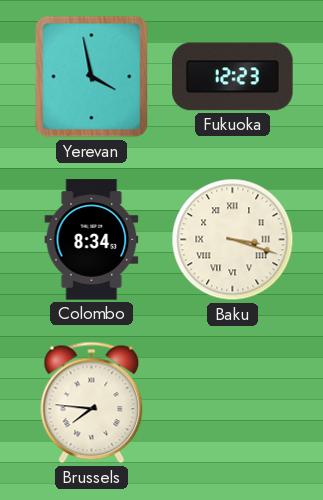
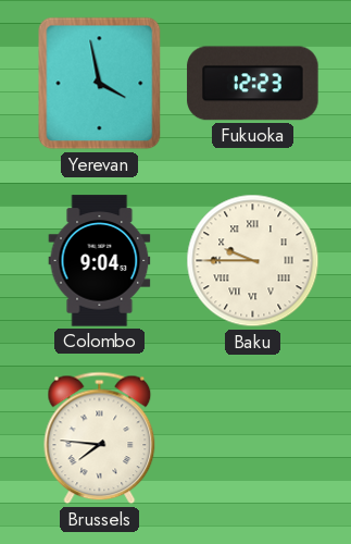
Colombo: 8:34 -> 9:04 (100, 261)
Baku: 3:18 -> 9:45 (253, 261)
